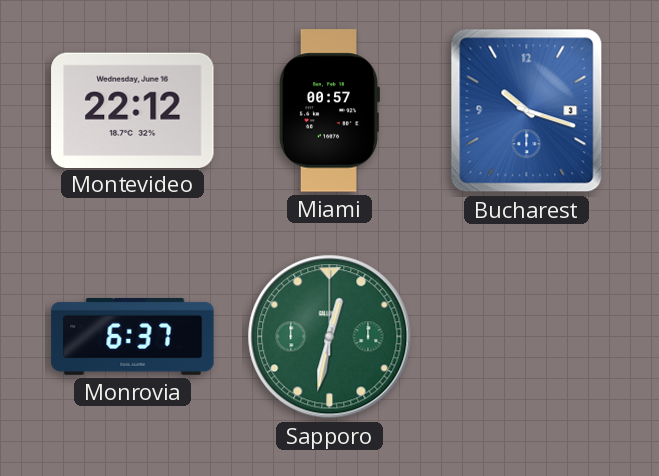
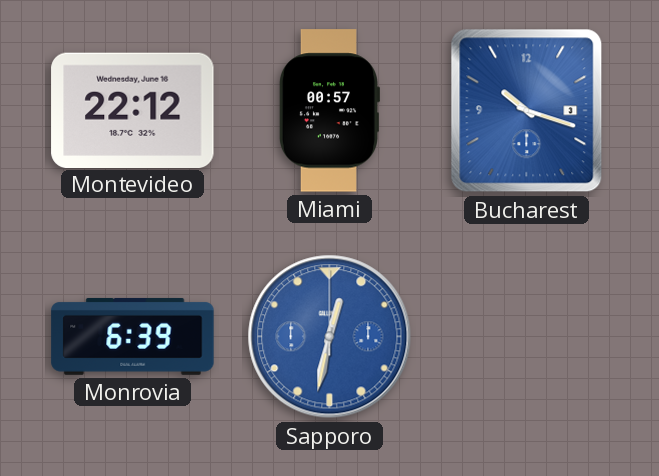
Monrovia: 6:37 -> 6:39 (133, 337)
Sapporo dial: green -> blue (330, 337)
